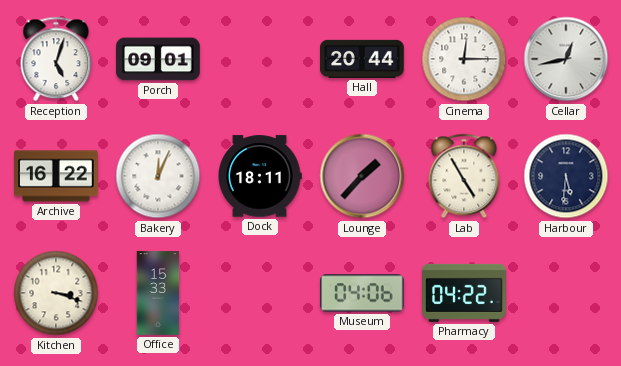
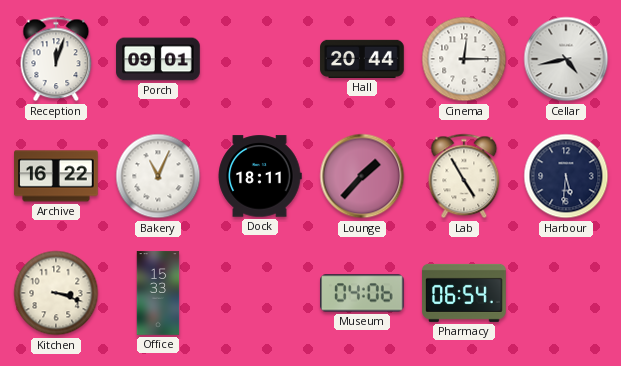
Reception: 5:03 -> 12:03 (56, 59)
Cellar: 12:43 -> 4:43 (566, 59)
Bakery: 12:04 -> 11:04 (158, 176)
Pharmacy: 04:22 -> 06:54 (464, 293)
